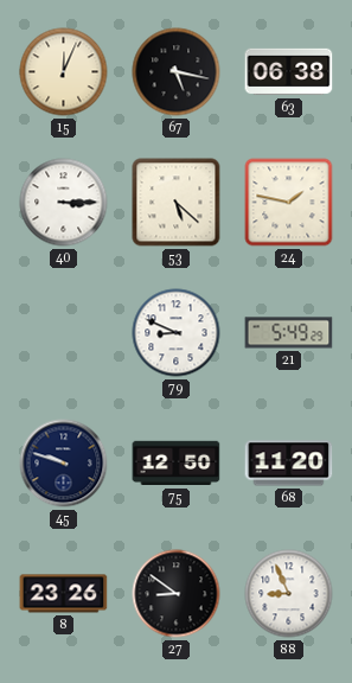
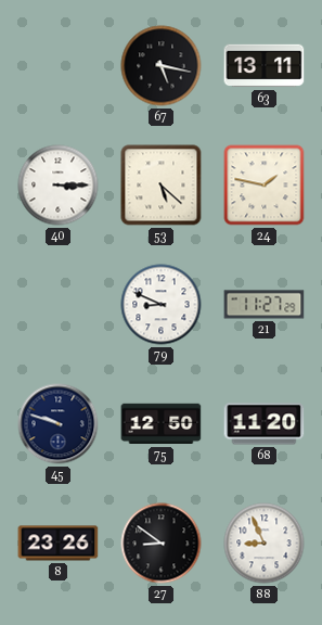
15: 12:04 -> none (64, 72)
63: 06:38 -> 13:11 (265, 66)
21: 5:49 -> 11:27 (265, 305)
